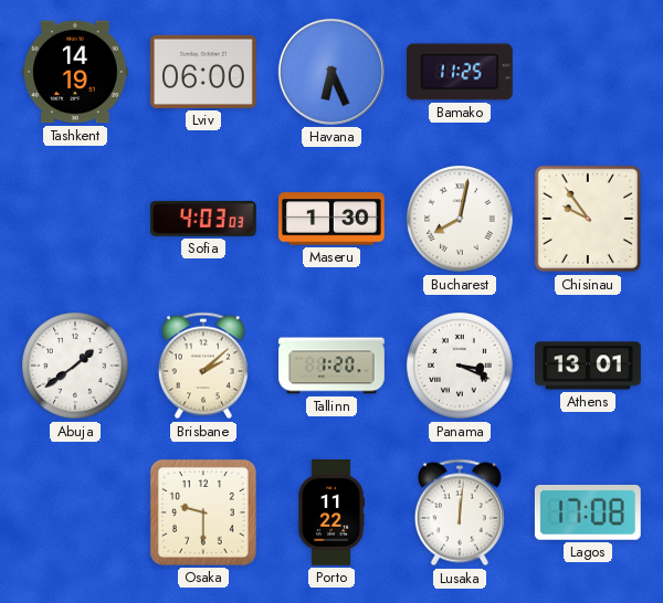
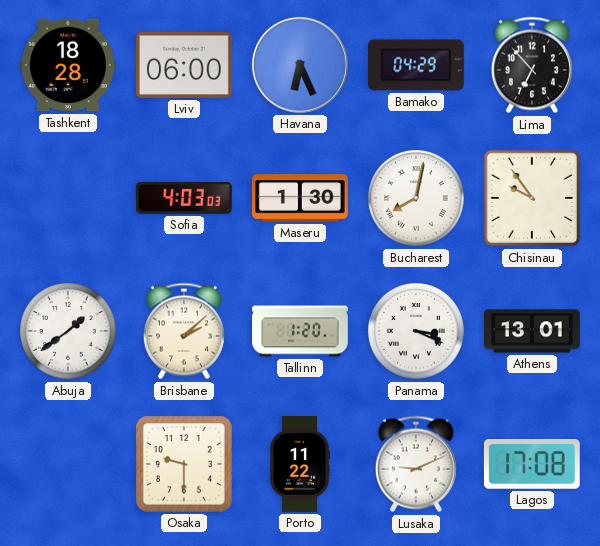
Tashkent: 14:19 -> 18:28 (69, 65)
Bamako: 11:25 -> 04:29 (416, 65)
Lima: none -> 6:53 (532, 65)
Lusaka: 12:01 -> 9:11 (416, 464)
